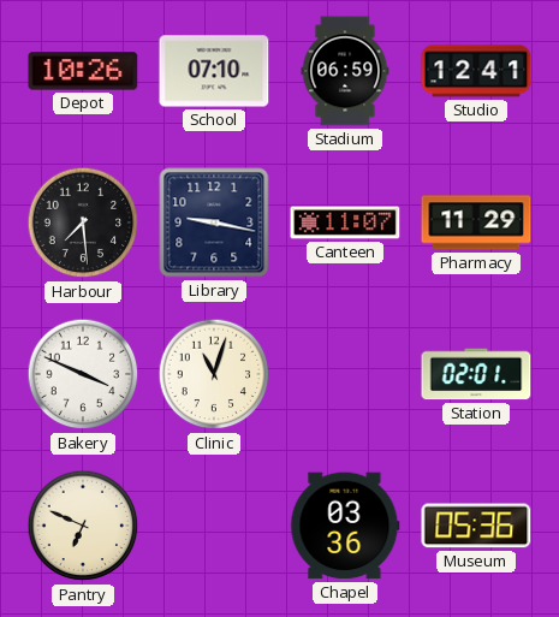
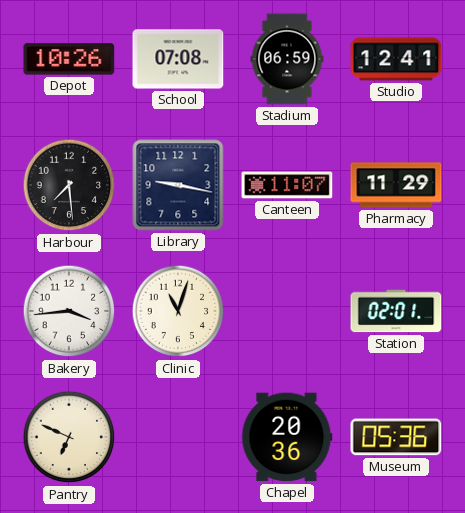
School: 07:10 -> 07:08 (178, 59)
Bakery: 3:49 -> 3:44 (69, 311)
Chapel: 03:36 -> 20:36 (287, 437)
